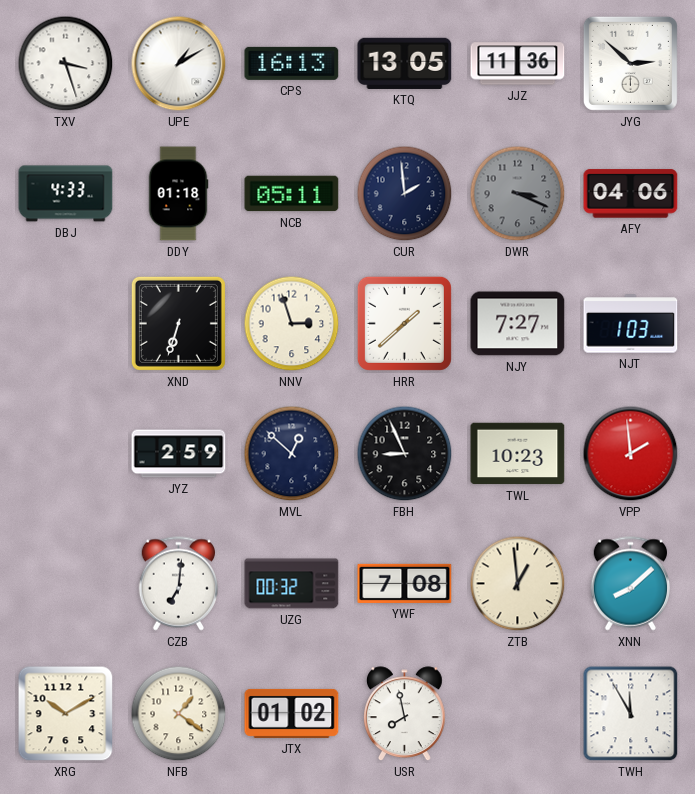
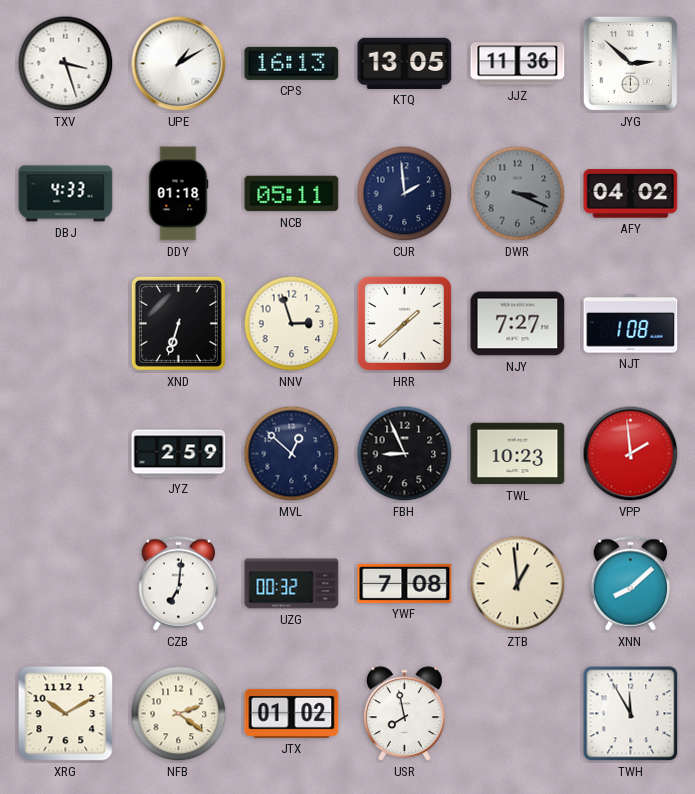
AFY: 04:06 -> 04:02 (631, 194)
NJT: 1:03 -> 1:08 (631, 324)
NFB: 1:21 -> 2:21 (179, 714)
